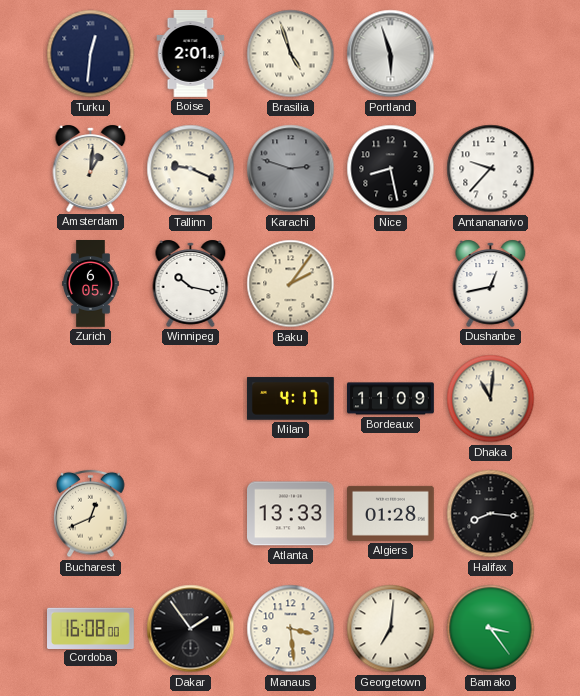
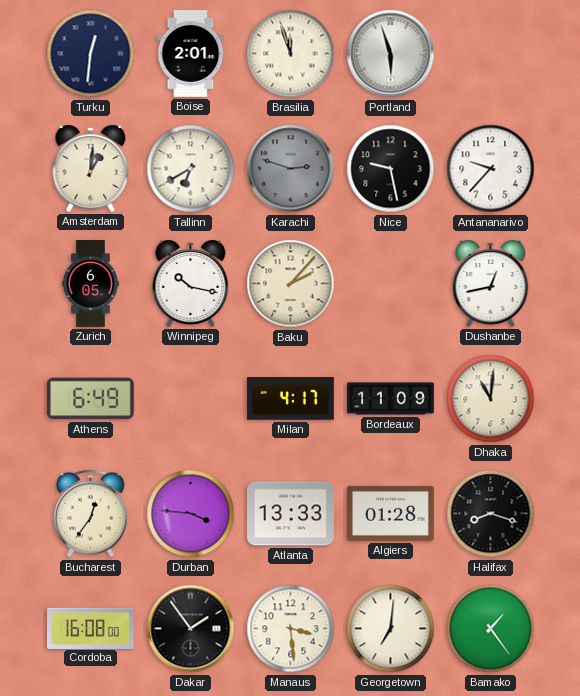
Brasilia: 4:57 -> 11:57 (291, 54)
Tallinn: 9:19 -> 6:40 (191, 169)
Nice: 8:28 -> 9:28 (391, 169)
Baku: 2:06 -> 2:07 (291, 284)
Athens: none -> 6:49 (90, 399)
Bucharest: 12:41 -> 12:36 (91, 514)
Durban: none -> 3:46 (191, 514)
Halifax: 8:16 -> 8:18 (491, 514)
Bamako: 3:24 -> 1:24 (491, 629)
